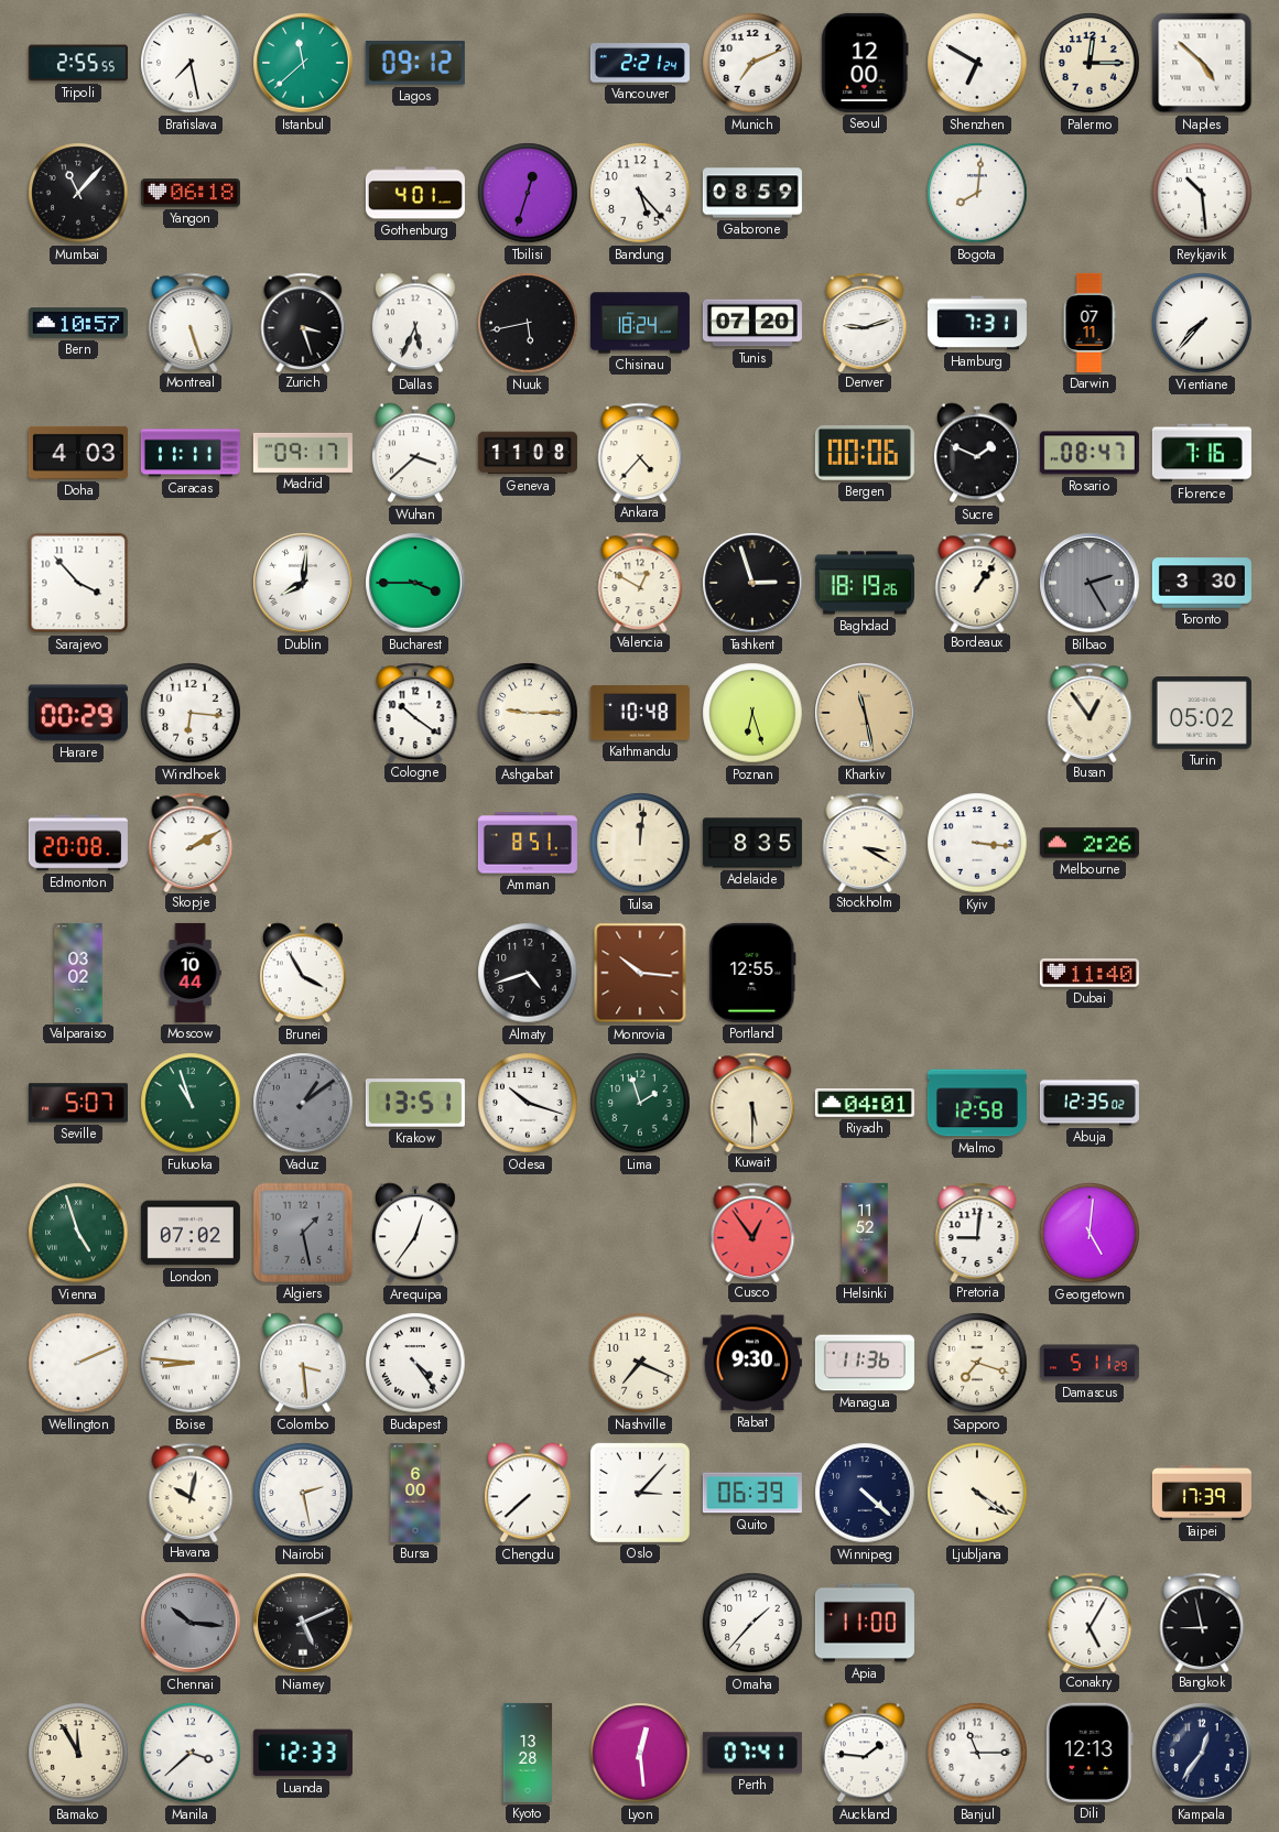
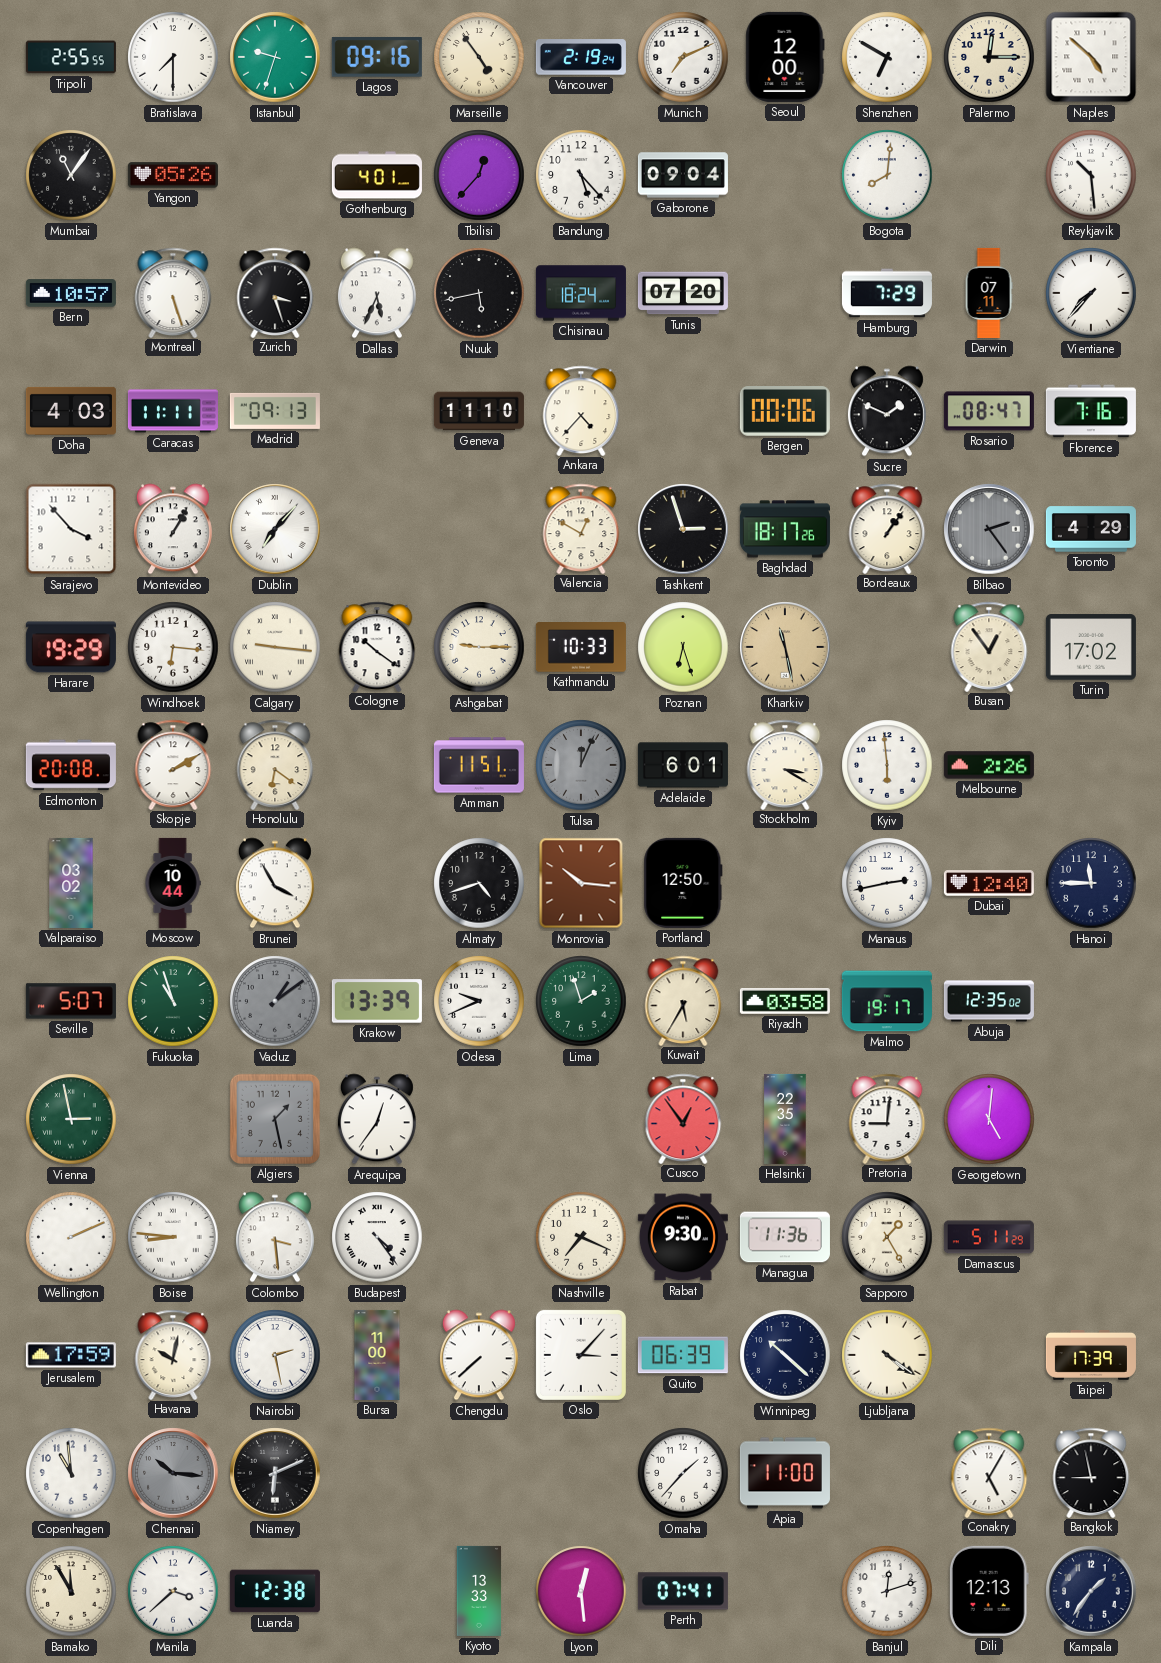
Bratislava: 7:28 -> 7:30 (173, 57)
Istanbul: 11:38 -> 9:33 (275, 57)
Lagos: 09:12 -> 09:16 (377, 57)
Marseille: none -> 4:54 (479, 57)
Vancouver: 2:21 -> 2:19 (581, 57)
Mumbai: 11:07 -> 11:06 (71, 175)
Yangon: 06:18 -> 05:26 (173, 175)
Tbilisi: 12:33 -> 12:37 (479, 175)
Gaborone: 08:59 -> 09:04 (683, 175)
Denver: 9:12 -> none (865, 322)
Hamburg: 7:31 -> 7:29 (887, 293)
Madrid: 09:17 -> 09:13 (275, 411)
Wuhan: 3:38 -> none (415, 453)
Geneva: 11:08 -> 11:10 (479, 411)
Montevideo: none -> 1:05 (173, 529)
Dublin: 8:01 -> 7:07 (275, 529)
Bucharest: 3:45 -> none (415, 583)
Baghdad: 18:19 -> 18:17 (785, 529)
Bilbao: 2:25 -> 2:24 (989, 529)
Toronto: 3:30 -> 4:29 (1091, 529)
Harare: 00:29 -> 19:29 (71, 647)
Calgary: none -> 9:16 (275, 647)
Kathmandu: 10:48 -> 10:33 (581, 647)
Turin: 05:02 -> 17:02 (1091, 647)
Honolulu: none -> 6:21 (275, 764)
Amman: 8:51 -> 11:51 (479, 765)
Tulsa: 12:01 -> 12:04 (581, 765)
Tulsa dial: cream -> grey (581, 765)
Adelaide: 8:35 -> 6:01 (683, 765)
Kyiv: 3:16 -> 5:59 (887, 765)
Portland: 12:55 -> 12:50 (683, 883)
Manaus: none -> 2:43 (887, 883)
Dubai: 11:40 -> 12:40 (989, 883)
Hanoi: none -> 11:45 (1091, 883)
Krakow: 13:51 -> 13:39 (377, 1001)
Odesa: 10:18 -> 9:41 (479, 1001)
Kuwait: 5:30 -> 5:35 (683, 1000)
Riyadh: 04:01 -> 03:58 (785, 1002)
Malmo: 12:58 -> 19:17 (887, 1001)
Vienna: 4:57 -> 2:58 (71, 1119)
London: 07:02 -> none (191, 1233)
Helsinki: 11:52 -> 22:35 (785, 1119)
Sapporo: 7:18 -> 1:25 (887, 1237)
Jerusalem: none -> 17:59 (71, 1355)
Bursa: 6:00 -> 11:00 (377, 1355)
Winnipeg: 4:22 -> 10:22 (785, 1355)
Copenhagen: none -> 10:59 (71, 1473)
Niamey: 5:11 -> 6:11 (275, 1473)
Luanda: 12:33 -> 12:38 (275, 1591)
Kyoto: 13:28 -> 13:33 (479, 1591)
Auckland: 1:46 -> none (865, 1753)
Banjul: 11:15 -> 12:12 (887, 1591)
Kampala: 12:36 -> 1:36 (1091, 1591)
